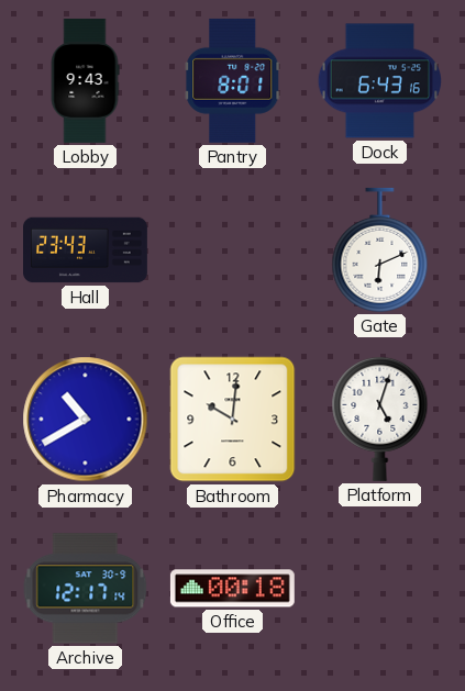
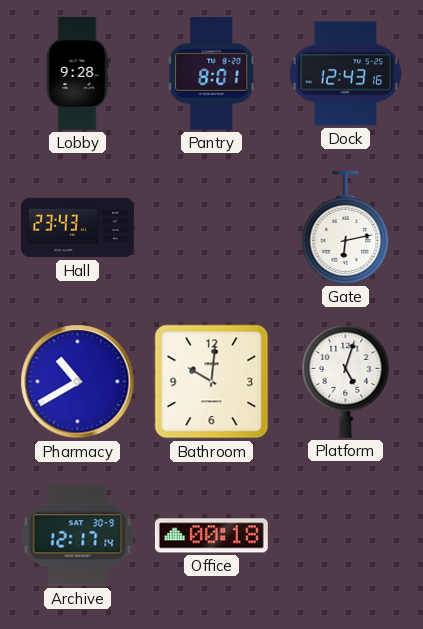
Lobby: 9:43 -> 9:28 (77, 73)
Dock: 6:43 -> 12:43 (345, 74)
Gate: 6:11 -> 6:13 (346, 227)
